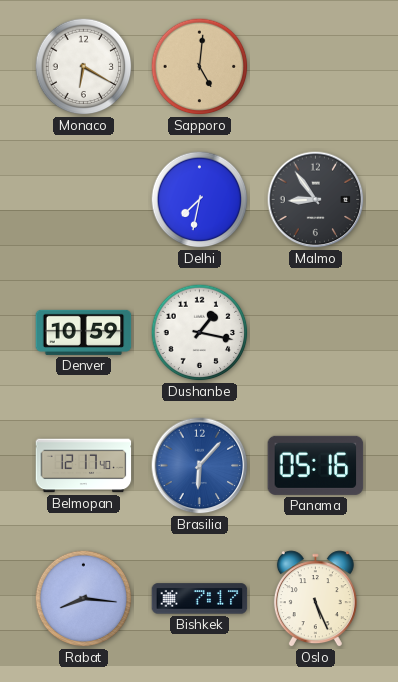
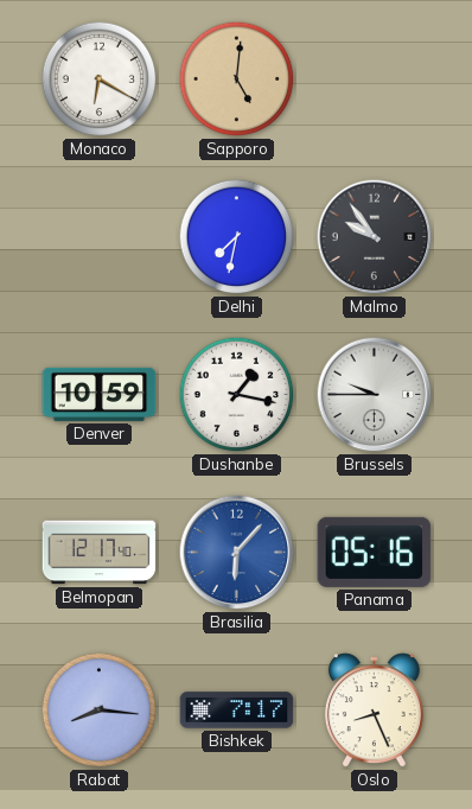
Malmo: 8:54 -> 9:54 (375, 237)
Brussels: none -> 9:45 (375, 395)
Oslo: 5:26 -> 8:26 (374, 711)
